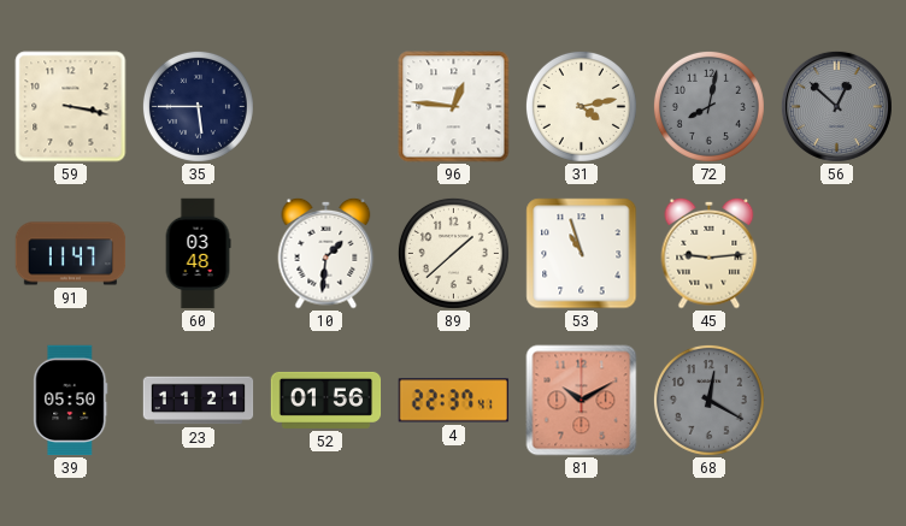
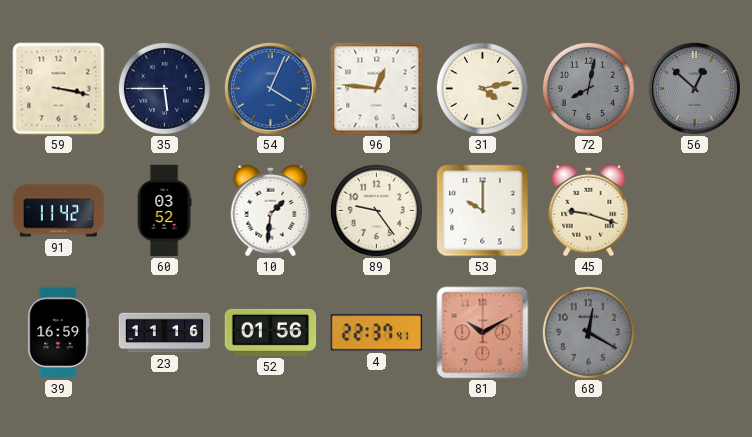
54: none -> 4:04 (270, 88)
91: 11:47 -> 11:42 (59, 211)
60: 03:48 -> 03:52 (164, 211)
89: 1:38 -> 9:24 (376, 210)
53: 10:57 -> 10:00 (483, 211)
45: 9:14 -> 9:18 (589, 210)
39: 05:50 -> 16:59 (59, 333)
23: 11:21 -> 11:16 (165, 333)
